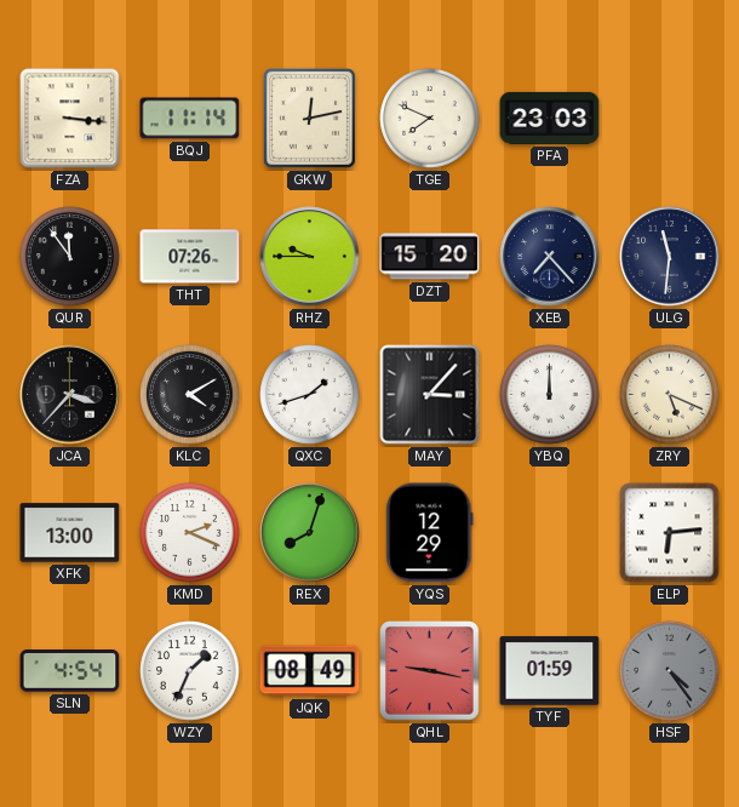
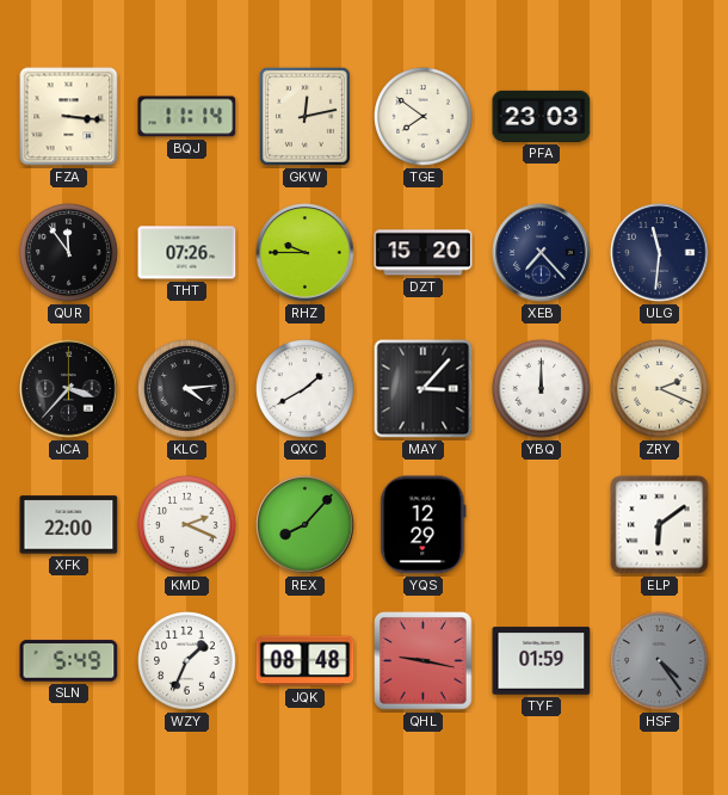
TGE: 7:49 -> 7:51 (424, 117)
KLC: 4:10 -> 4:14 (187, 389)
QXC: 1:42 -> 1:40 (306, 389)
ZRY: 5:19 -> 2:19 (660, 389)
XFK: 13:00 -> 22:00 (69, 525)
REX: 8:03 -> 8:07 (306, 525)
ELP: 6:14 -> 6:09 (660, 525)
SLN: 4:54 -> 5:49 (69, 661)
JQK: 08:49 -> 08:48 (306, 661)
